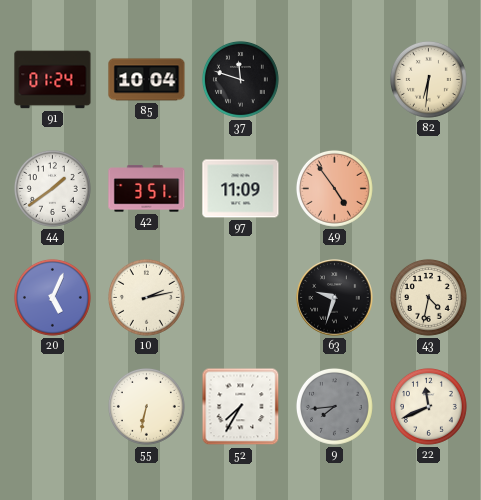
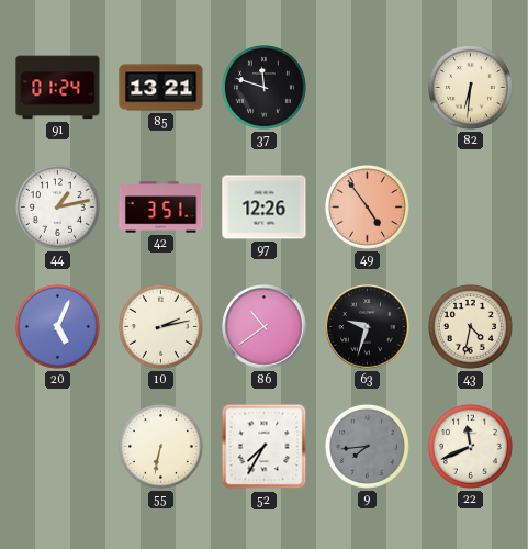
85: 10:04 -> 13:21 (161, 88)
44: 1:39 -> 1:13 (57, 206)
97: 11:09 -> 12:26 (265, 208)
86: none -> 10:39 (265, 327)
